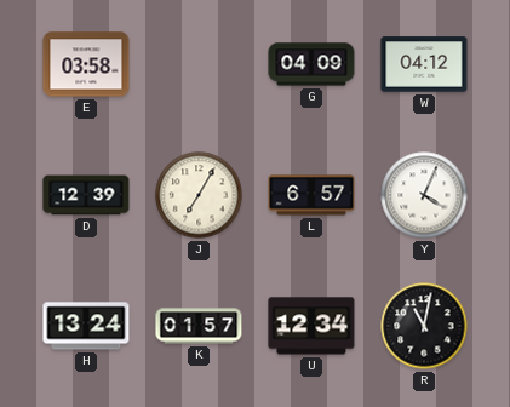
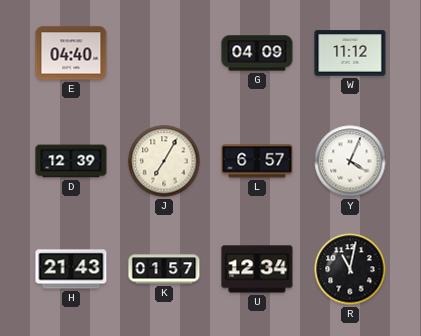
E: 03:58 -> 04:40 (71, 53)
W: 04:12 -> 11:12 (350, 53)
H: 13:24 -> 21:43 (71, 269)
